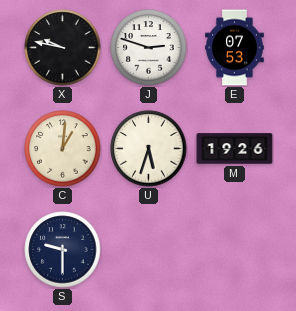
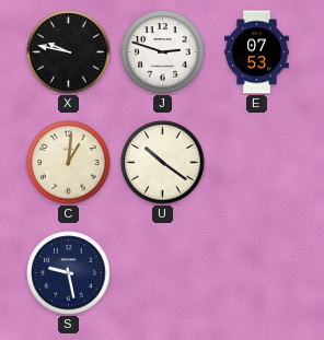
U: 5:33 -> 10:21 (163, 163)
M: 19:26 -> none (235, 149)
S: 9:30 -> 9:28 (69, 273)
